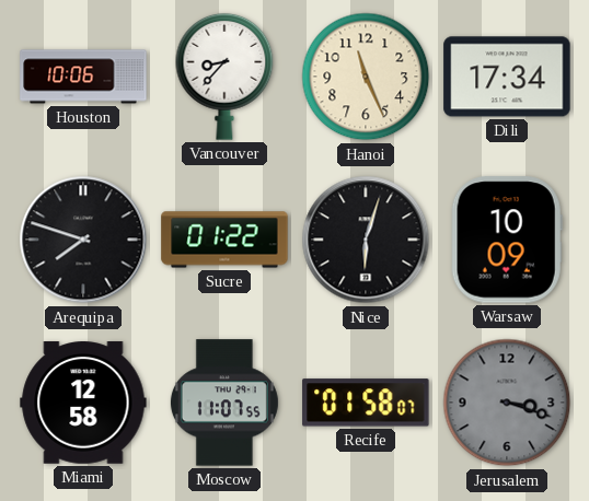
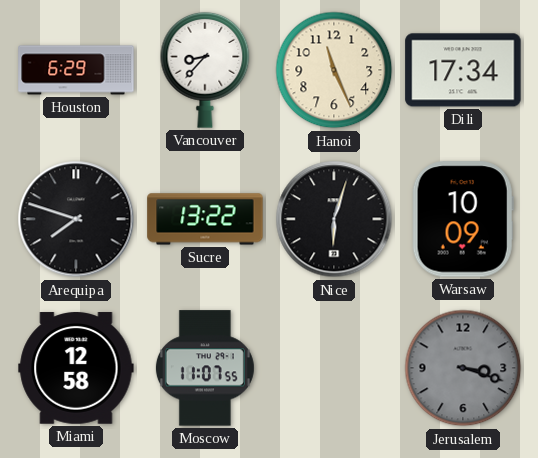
Houston: 10:06 -> 6:29 (76, 70)
Sucre: 01:22 -> 13:22 (205, 219)
Recife: 01:58 -> none (366, 403)
